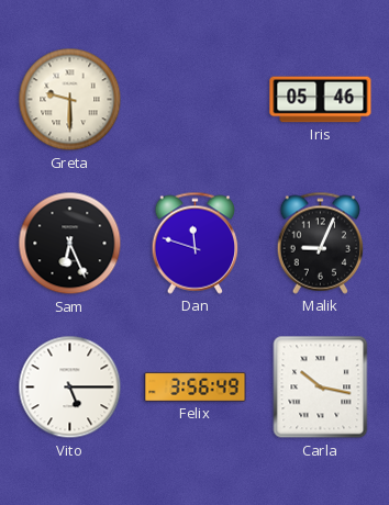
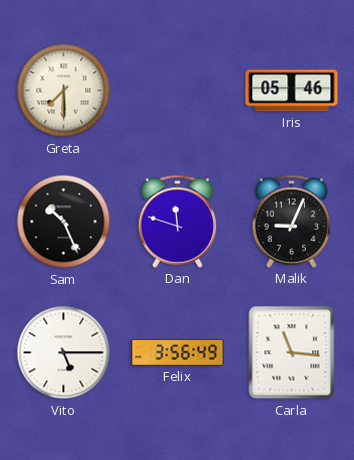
Greta: 9:30 -> 7:30 (64, 91)
Sam: 6:26 -> 10:26 (64, 222)
Carla: 10:17 -> 11:16 (292, 353)
